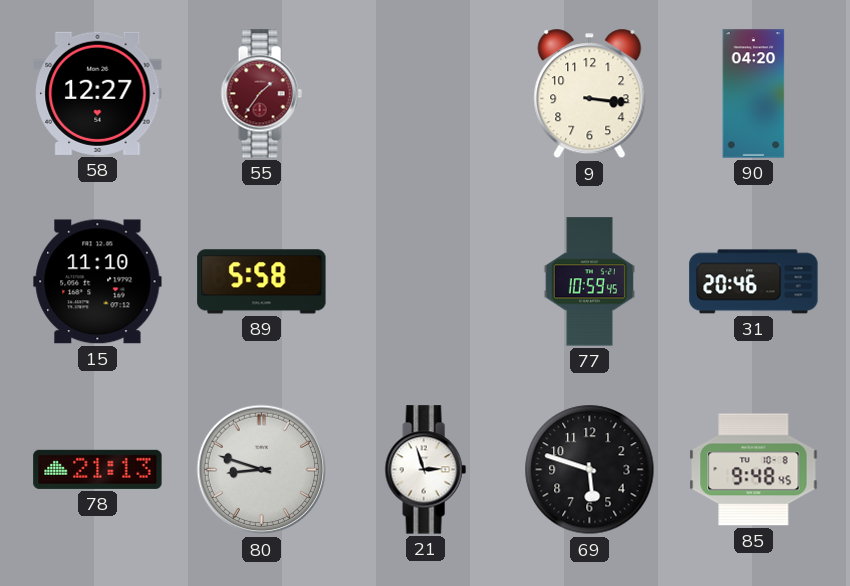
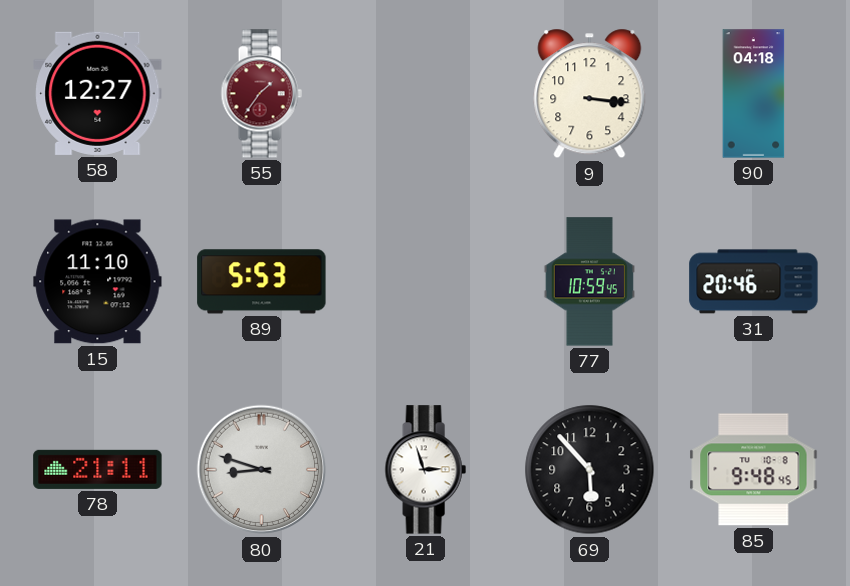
90: 04:20 -> 04:18 (754, 94)
89: 5:58 -> 5:53 (262, 282)
78: 21:13 -> 21:11 (98, 469)
69: 5:48 -> 5:53 (590, 470)
